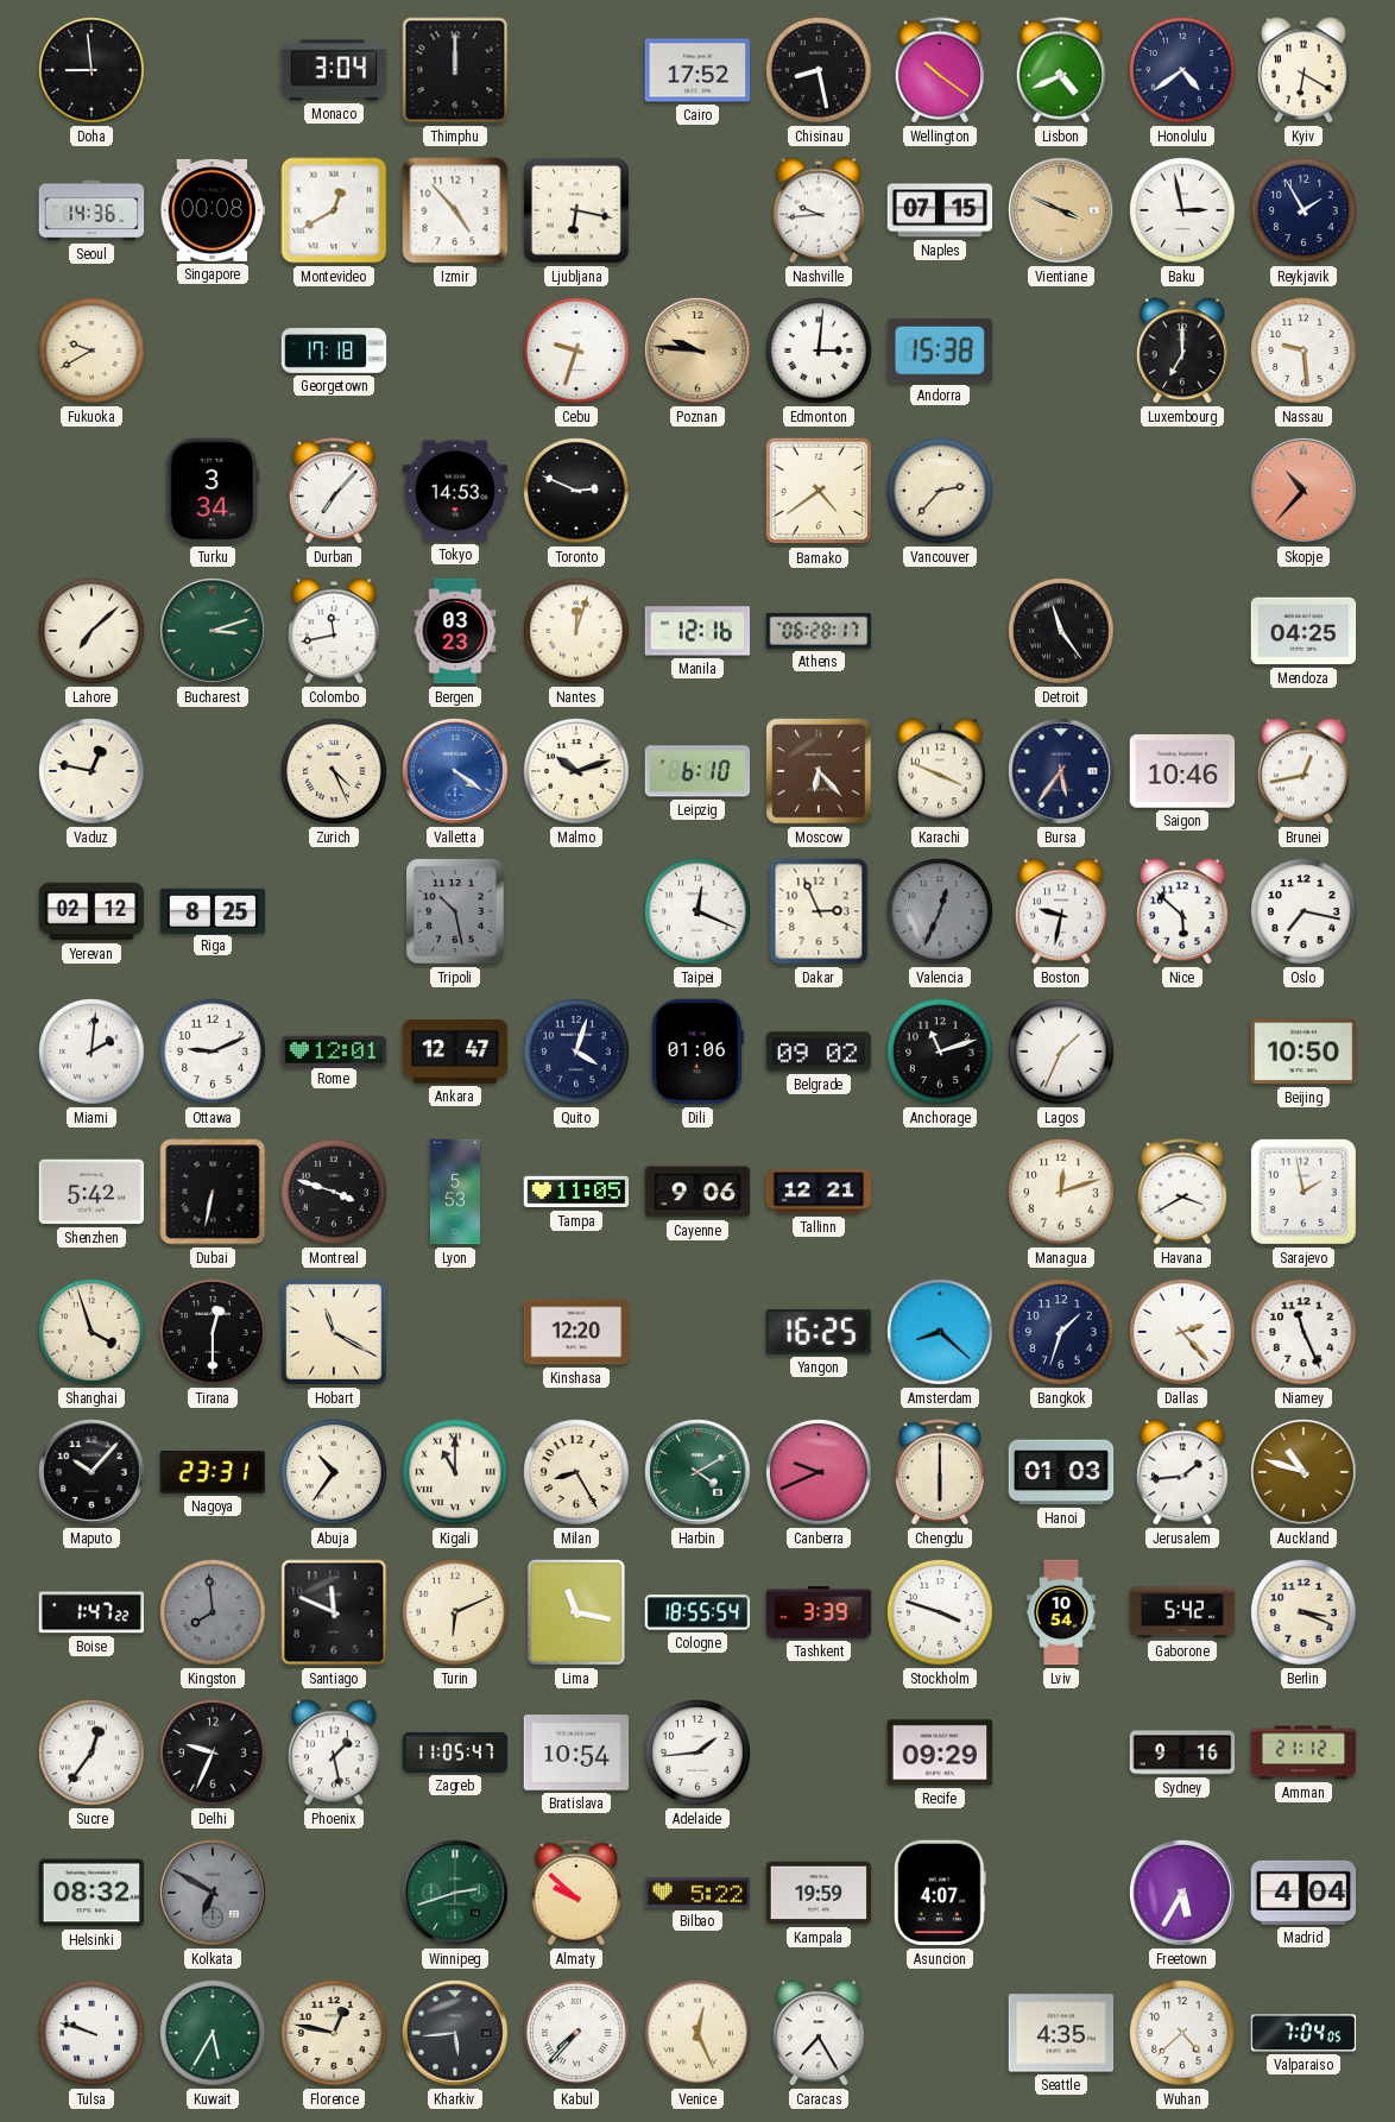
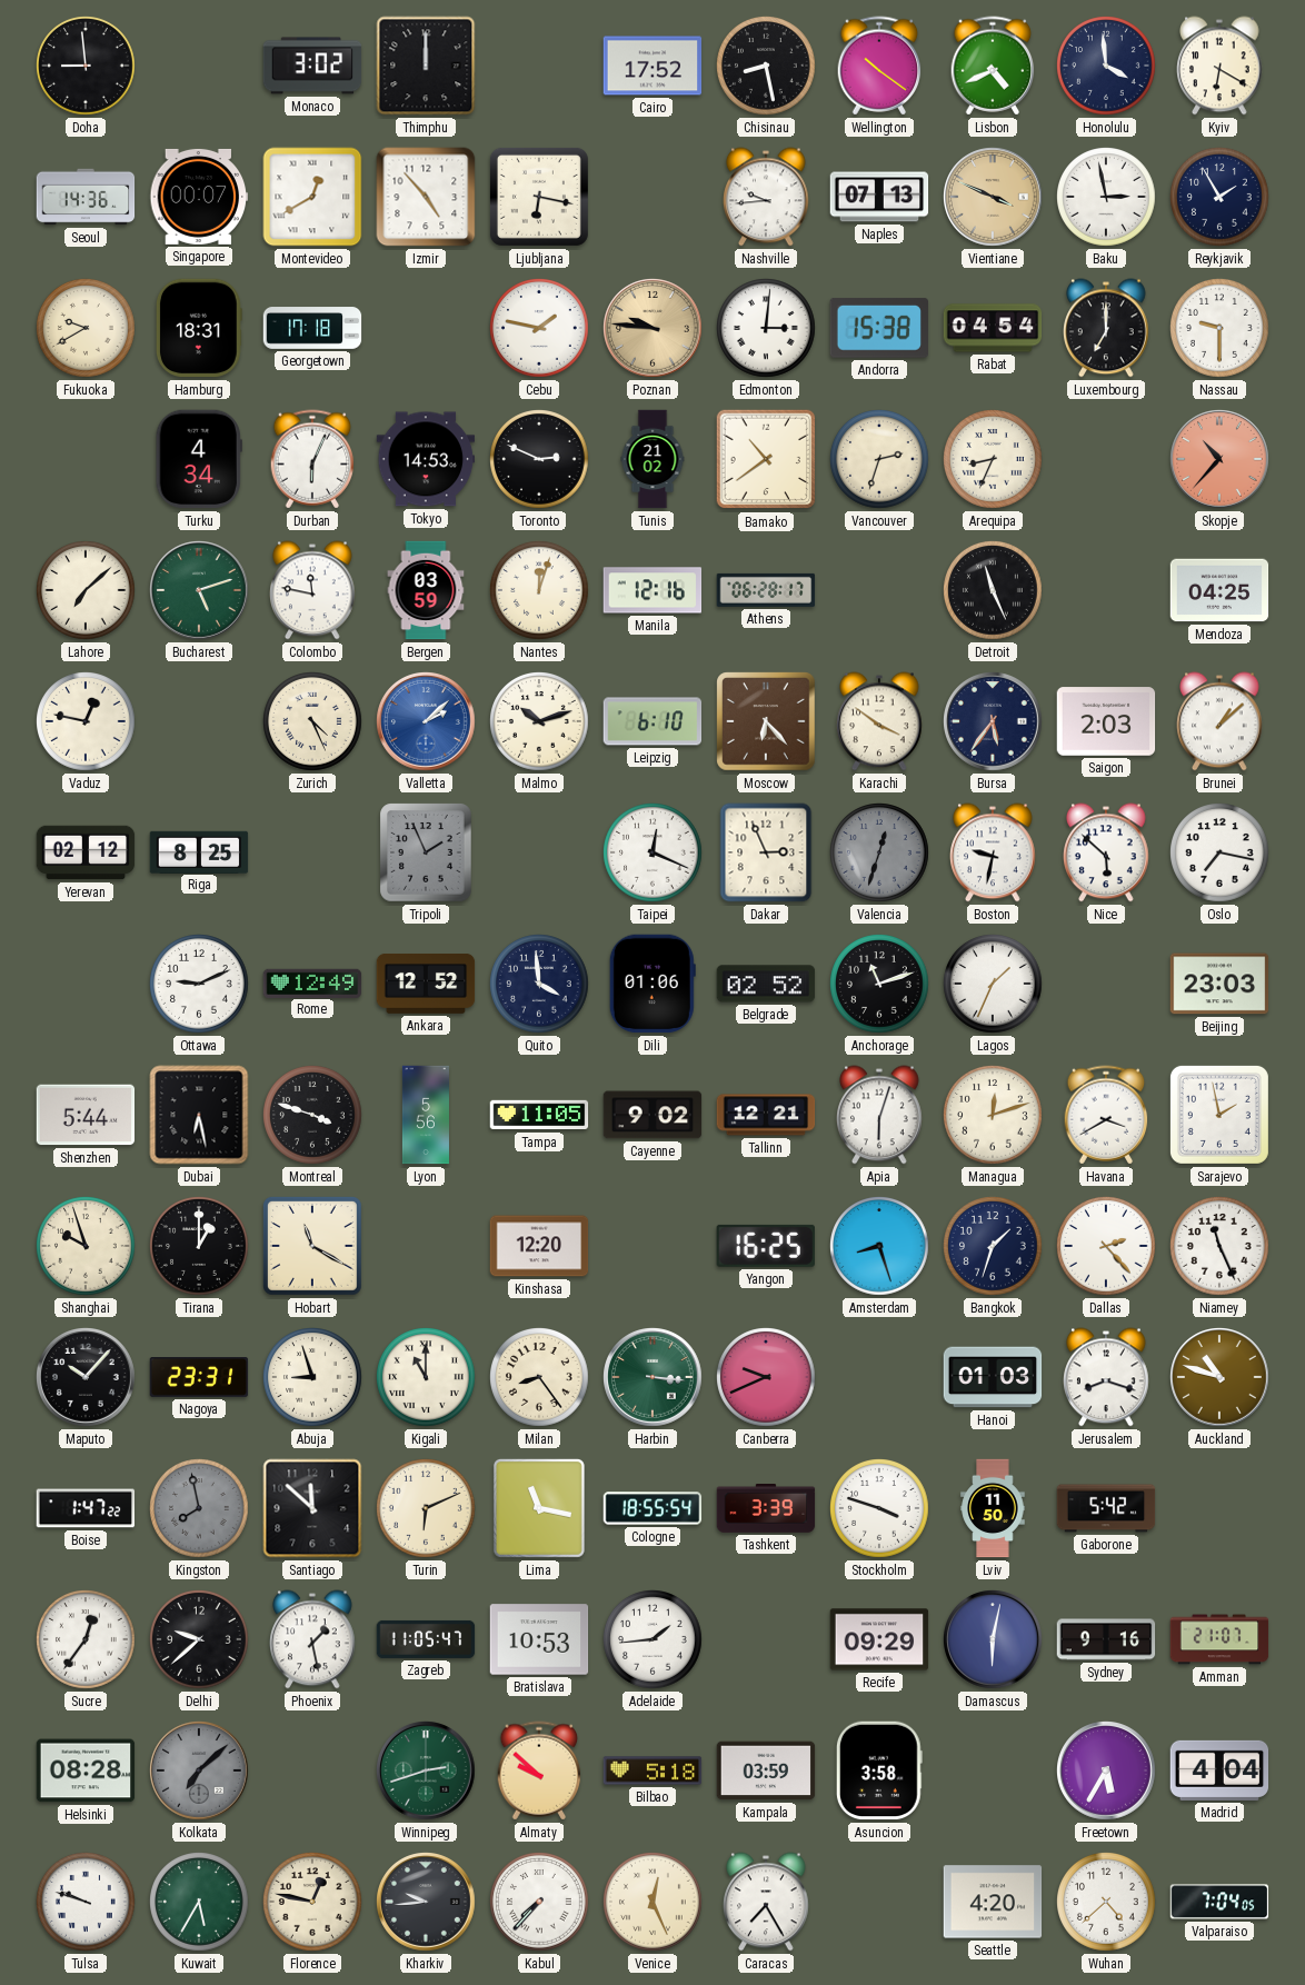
Monaco: 3:04 -> 3:02 (312, 66)
Honolulu: 4:39 -> 3:59 (1107, 67)
Singapore: 00:08 -> 00:07 (199, 197)
Naples: 07:15 -> 07:13 (879, 197)
Hamburg: none -> 18:31 (199, 328)
Cebu: 9:33 -> 1:47 (540, 329)
Rabat: none -> 04:54 (993, 328)
Nassau: 9:29 -> 9:30 (1221, 329)
Turku: 3:34 -> 4:34 (199, 459)
Durban: 7:07 -> 6:04 (312, 459)
Tunis: none -> 21:02 (652, 459)
Bamako: 4:39 -> 10:39 (766, 459)
Vancouver: 2:37 -> 2:33 (880, 460)
Arequipa: none -> 8:34 (994, 460)
Bucharest: 3:12 -> 5:12 (200, 591)
Colombo: 11:43 -> 11:47 (313, 590)
Bergen: 03:23 -> 03:59 (426, 590)
Detroit: 11:24 -> 11:26 (994, 591)
Valletta: 4:21 -> 2:08 (427, 722)
Karachi: 3:49 -> 3:51 (880, 721)
Saigon: 10:46 -> 2:03 (1106, 721)
Brunei: 12:43 -> 1:08 (1221, 721)
Tripoli: 10:28 -> 1:56 (426, 852)
Valencia: 12:34 -> 12:33 (880, 854)
Miami: 2:01 -> none (93, 1053)
Rome: 12:01 -> 12:49 (312, 982)
Ankara: 12:47 -> 12:52 (426, 985)
Quito: 4:03 -> 3:59 (540, 985)
Belgrade: 09:02 -> 02:52 (766, 984)
Beijing: 10:50 -> 23:03 (1219, 984)
Shenzhen: 5:42 -> 5:44 (86, 1115)
Dubai: 6:32 -> 6:28 (199, 1115)
Lyon: 5:53 -> 5:56 (426, 1115)
Cayenne: 9:06 -> 9:02 (652, 1115)
Apia: none -> 6:03 (880, 1115)
Shanghai: 3:57 -> 9:57 (87, 1247)
Tirana: 12:30 -> 1:00 (200, 1247)
Amsterdam: 8:22 -> 8:27 (880, 1247)
Abuja: 10:36 -> 8:57 (313, 1378)
Milan: 8:25 -> 8:24 (540, 1378)
Harbin: 4:10 -> 3:16 (654, 1378)
Chengdu: 6:00 -> none (940, 1472)
Jerusalem: 1:44 -> 8:18 (1107, 1377)
Kingston: 7:59 -> 7:58 (200, 1509)
Santiago: 11:49 -> 11:52 (312, 1508)
Lviv: 10:54 -> 11:50 (993, 1508)
Berlin: 3:19 -> none (1305, 1613)
Delhi: 9:34 -> 9:38 (200, 1640)
Bratislava: 10:54 -> 10:53 (539, 1639)
Damascus: none -> 6:02 (994, 1640)
Amman: 21:12 -> 21:07 (1219, 1639)
Helsinki: 08:32 -> 08:28 (86, 1770)
Kolkata: 6:50 -> 7:08 (200, 1772)
Bilbao: 5:22 -> 5:18 (652, 1770)
Kampala: 19:59 -> 03:59 (766, 1770)
Asuncion: 4:07 -> 3:58 (879, 1770)
Kharkiv: 5:44 -> 9:44 (427, 1903)
Seattle: 4:35 -> 4:20 (993, 1902)
